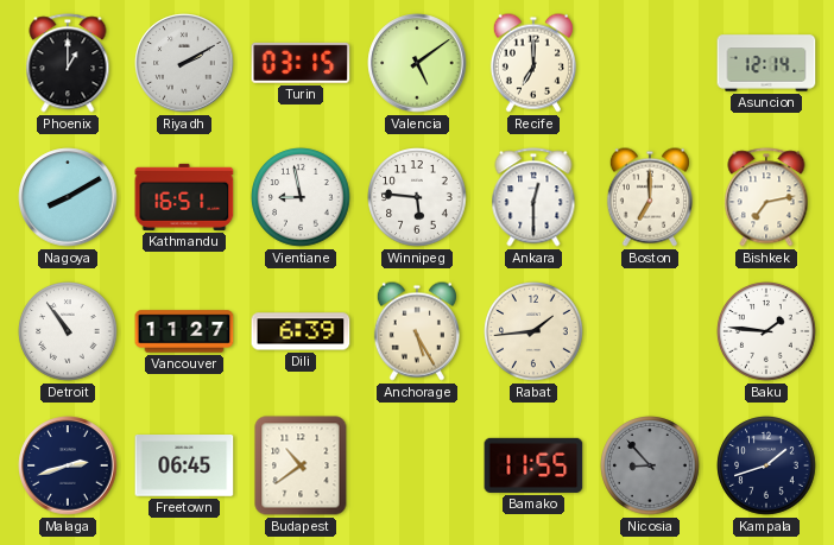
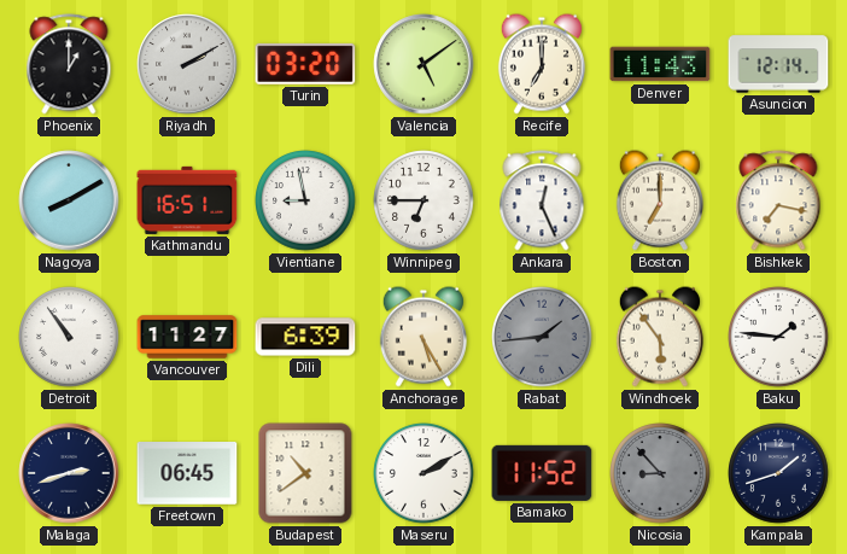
Turin: 03:15 -> 03:20 (305, 64)
Denver: none -> 11:43 (660, 64)
Winnipeg: 5:46 -> 6:45 (423, 200)
Ankara: 12:30 -> 12:26 (542, 200)
Bishkek: 7:13 -> 7:17 (778, 200)
Rabat dial: cream -> grey (542, 337)
Windhoek: none -> 5:54 (660, 337)
Maseru: none -> 2:10 (423, 473)
Bamako: 11:55 -> 11:52 (542, 473)
